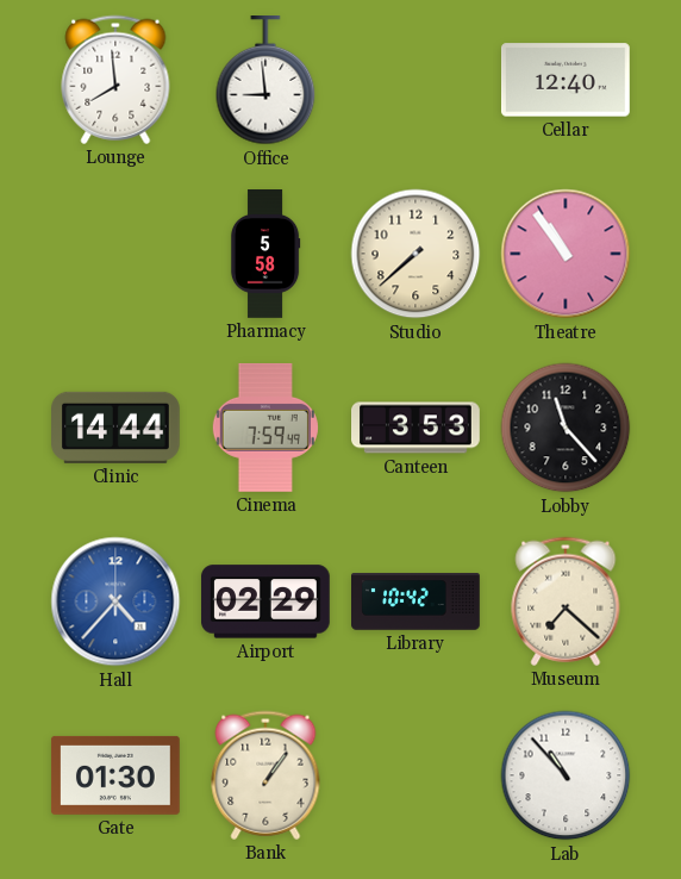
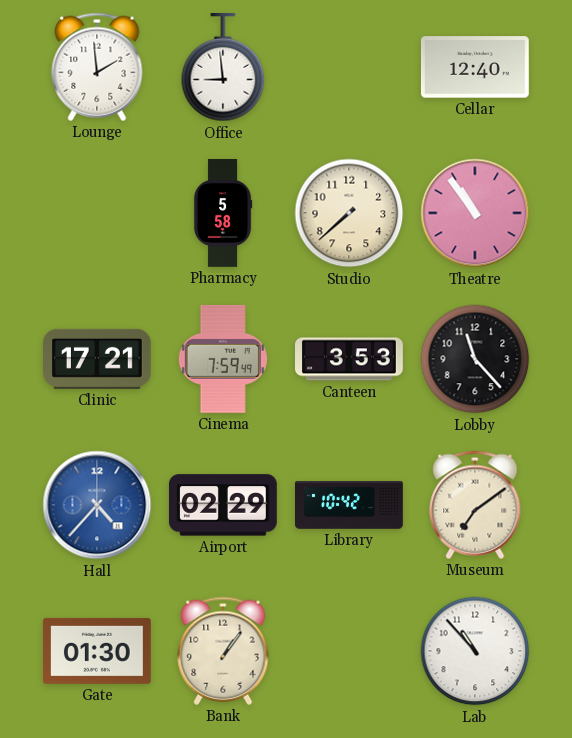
Lounge: 7:59 -> 1:59 (97, 67)
Clinic: 14:44 -> 17:21 (98, 359)
Museum: 7:22 -> 7:09 (475, 505)
